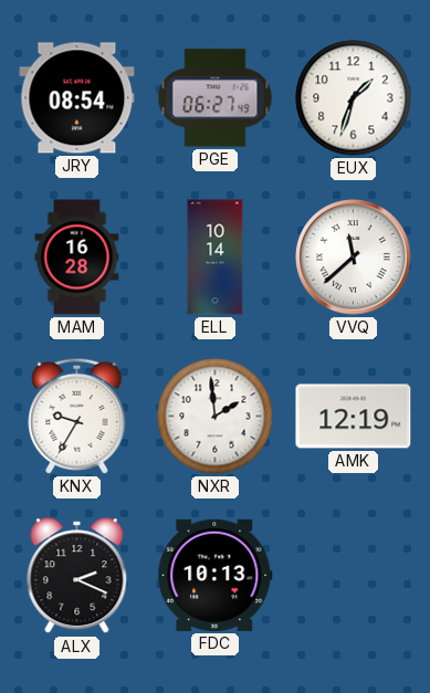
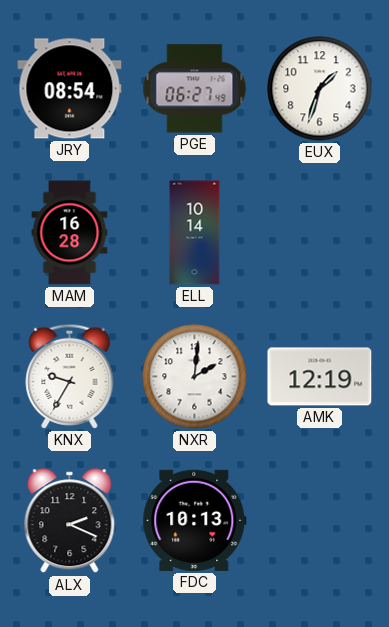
VVQ: 11:38 -> none (354, 258)
NXR: 1:59 -> 2:01 (195, 377)
